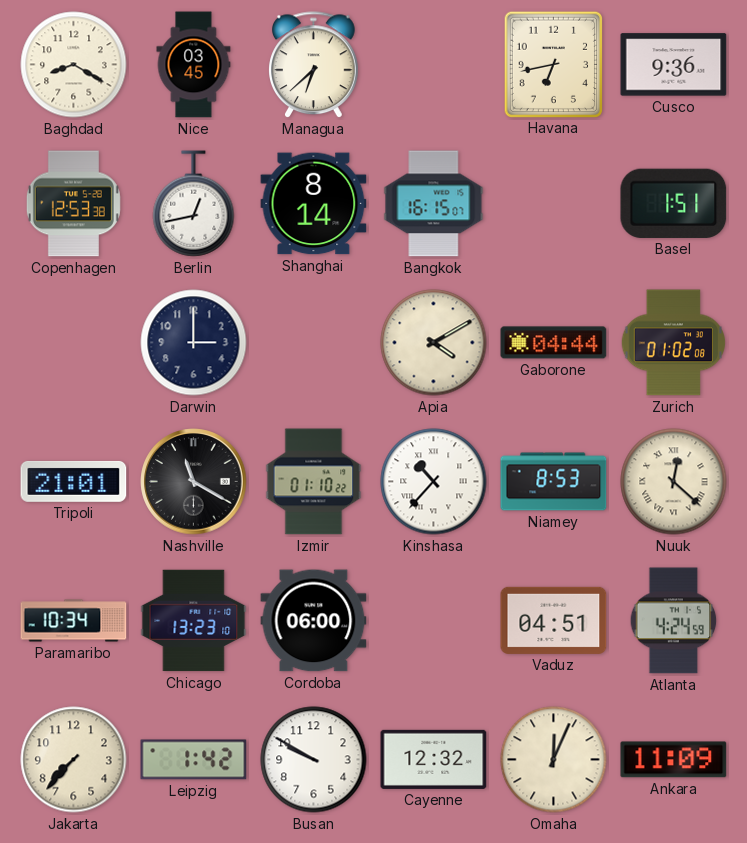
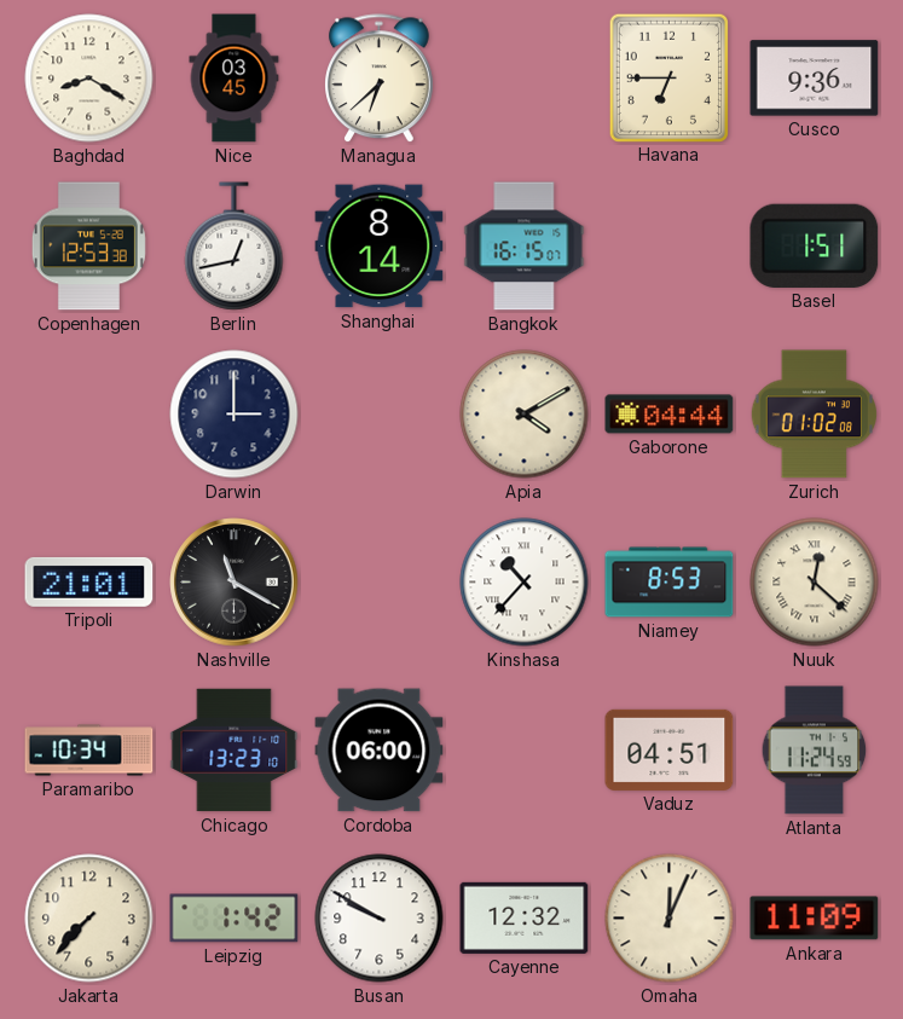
Havana: 6:43 -> 6:45 (668, 77)
Izmir: 01:10 -> none (314, 482)
Atlanta: 4:24 -> 11:24 (815, 751)
